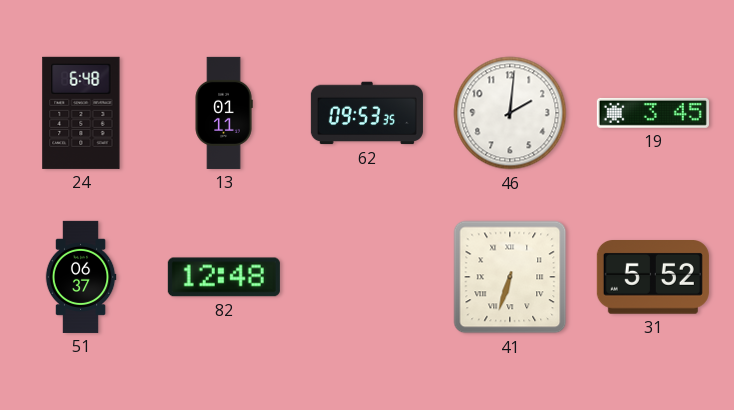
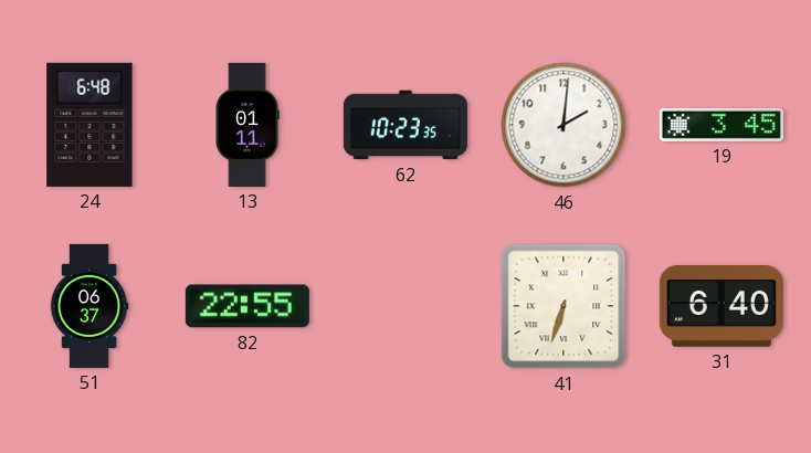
62: 09:53 -> 10:23 (405, 125)
82: 12:48 -> 22:55 (247, 306)
31: 5:52 -> 6:40 (722, 307)
